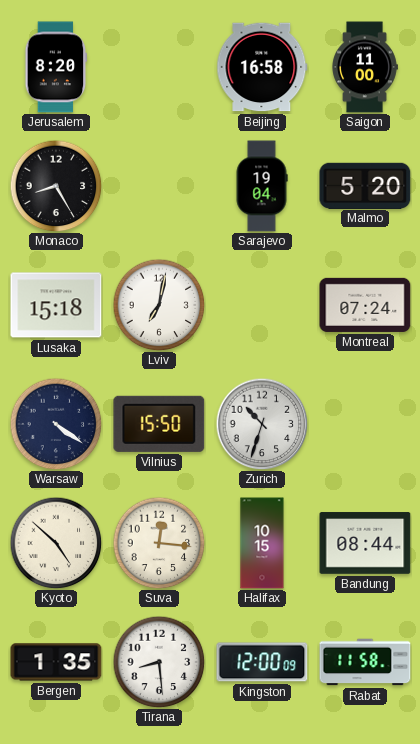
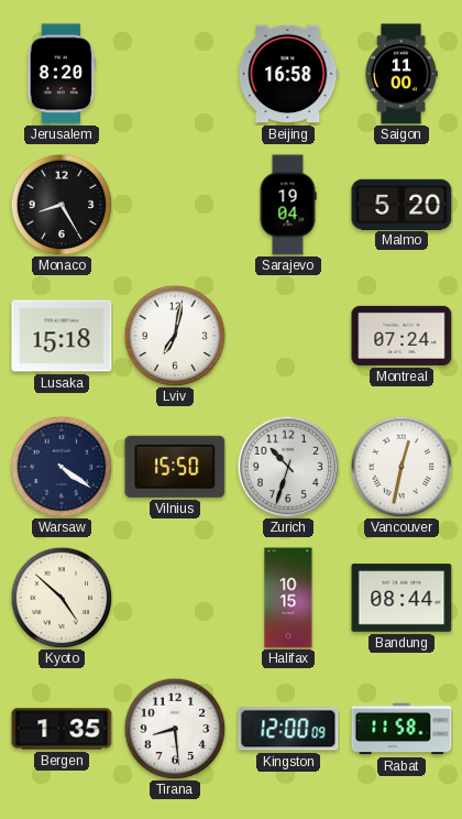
Vancouver: none -> 12:32 (402, 467)
Suva: 12:16 -> none (159, 543)
